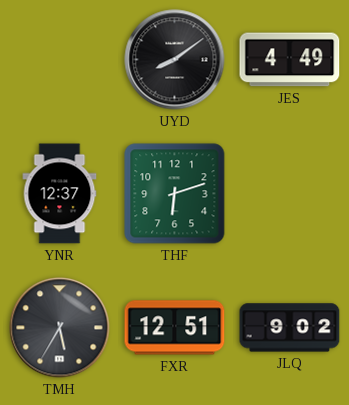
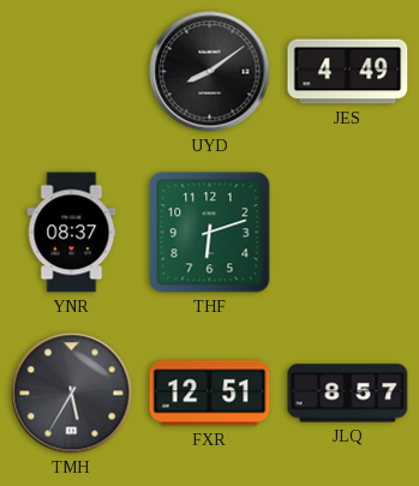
YNR: 12:37 -> 08:37 (72, 233)
JLQ: 9:02 -> 8:57 (348, 394)
